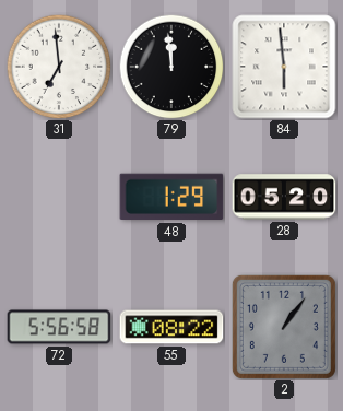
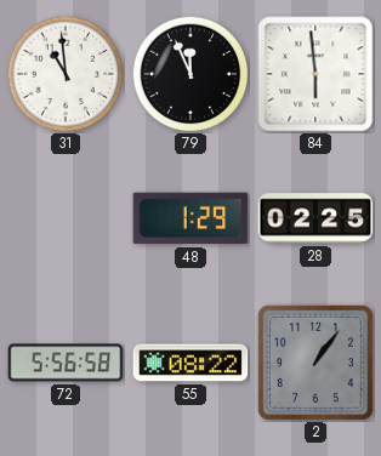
31: 6:59 -> 10:59 (66, 74)
79: 11:59 -> 11:56 (190, 74)
28: 05:20 -> 02:25 (315, 218)
